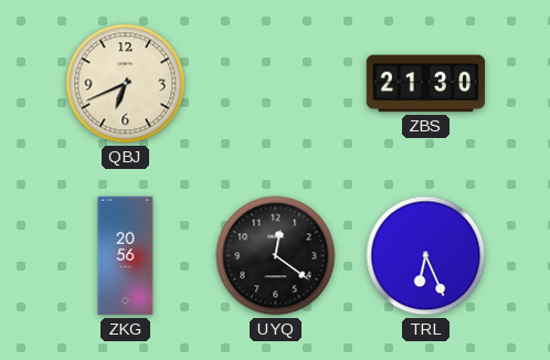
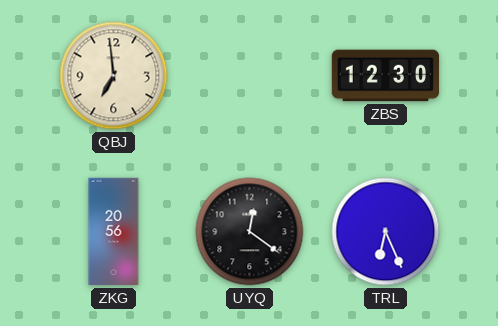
QBJ: 6:41 -> 6:59 (114, 76)
ZBS: 21:30 -> 12:30 (386, 76)
